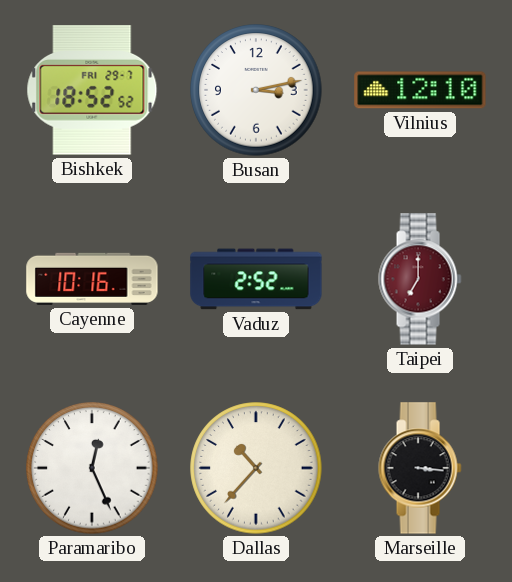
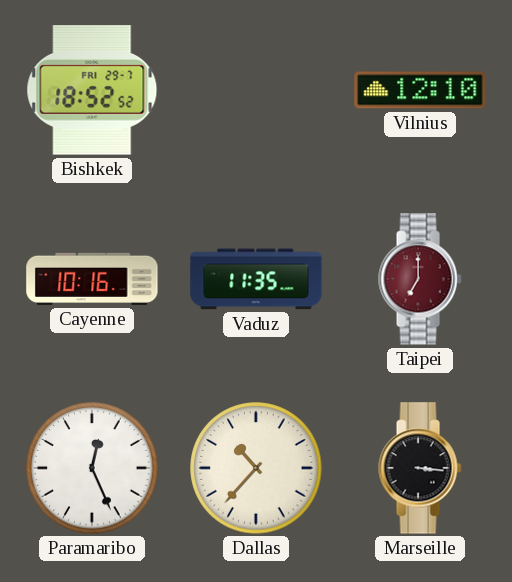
Busan: 3:13 -> none (256, 90)
Vaduz: 2:52 -> 11:35 (256, 279)
